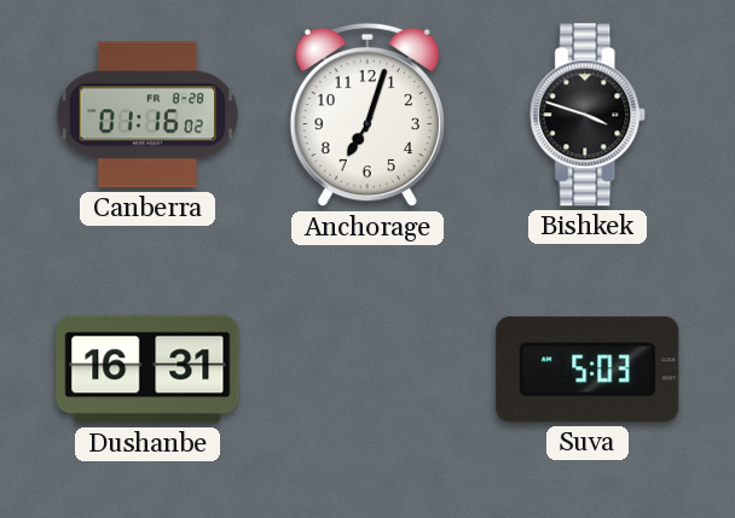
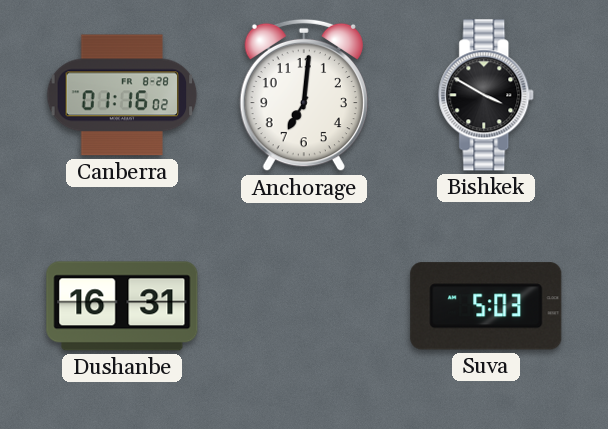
Anchorage: 7:03 -> 7:01 (304, 95)
Bishkek: 3:48 -> 3:50 (487, 95)
